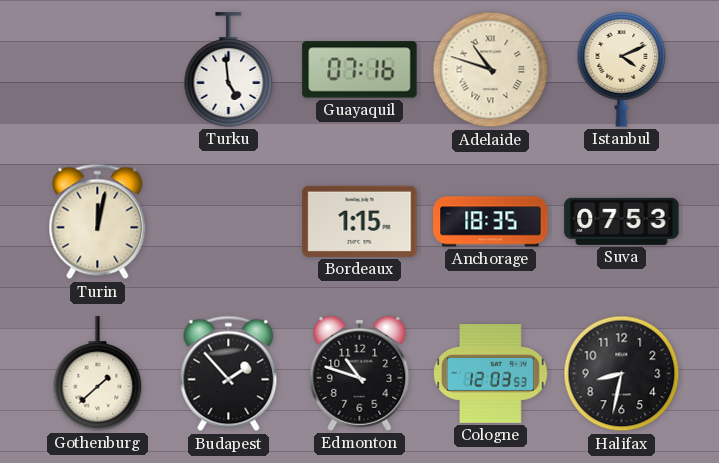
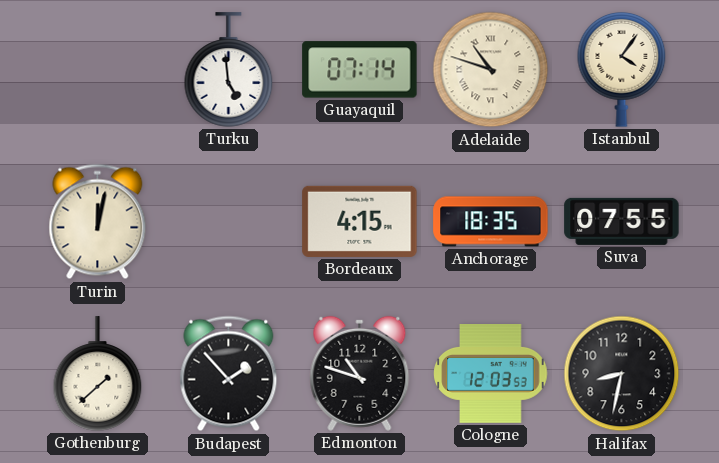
Guayaquil: 07:16 -> 07:14 (360, 70)
Istanbul: 4:11 -> 4:06 (622, 70)
Bordeaux: 1:15 -> 4:15 (360, 221)
Suva: 07:53 -> 07:55 (622, 221)
